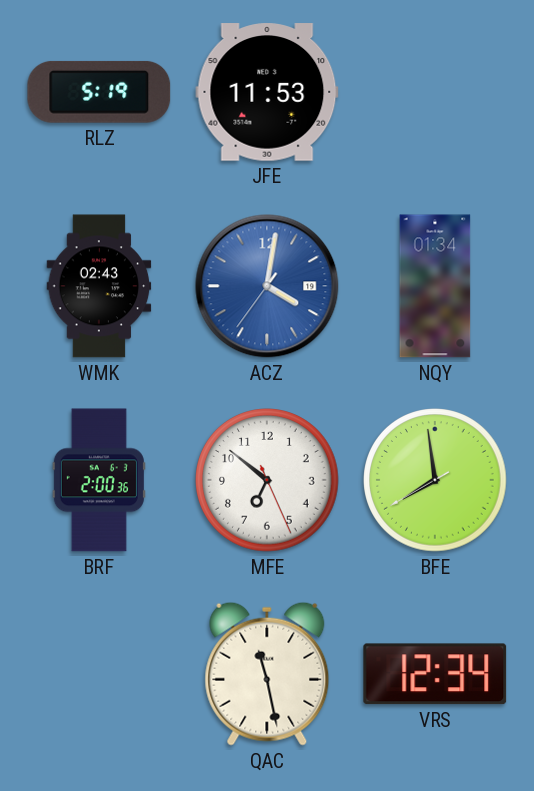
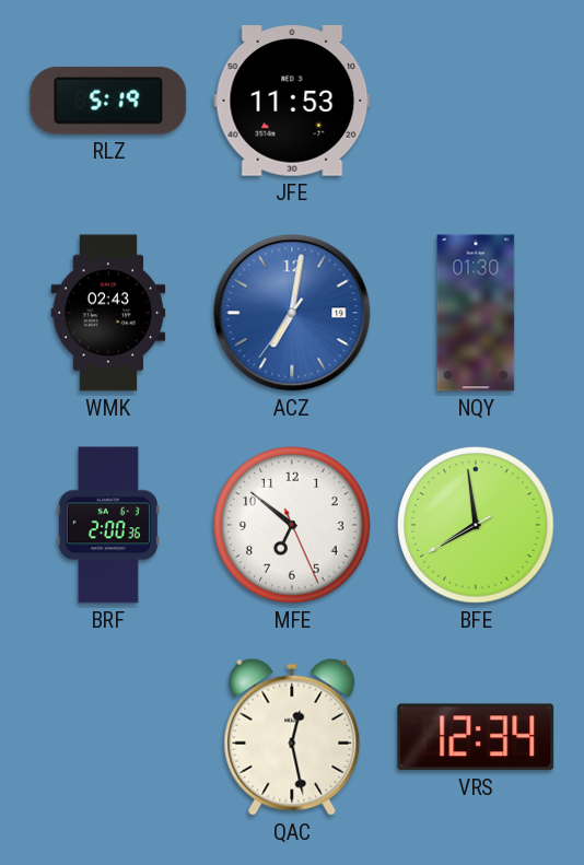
ACZ: 4:01 -> 7:01 (292, 313)
NQY: 01:34 -> 01:30 (476, 313)
QAC: 11:28 -> 12:28 (292, 737)
